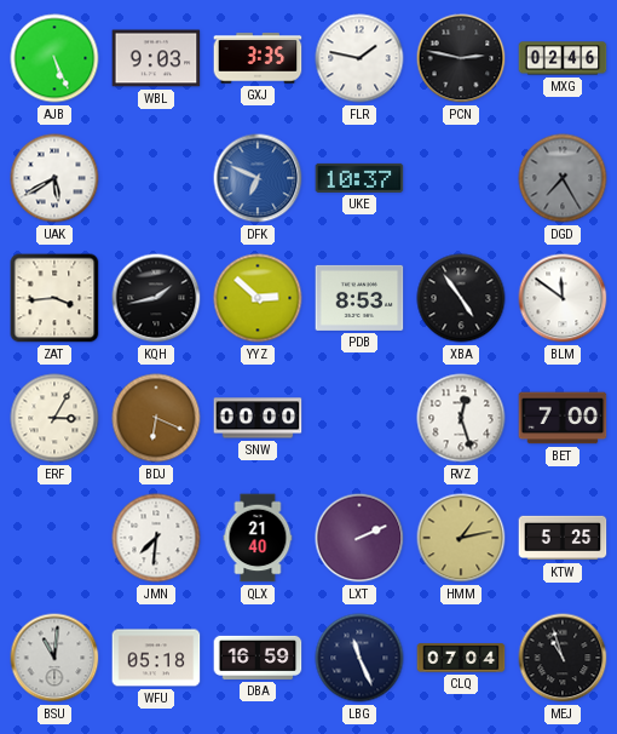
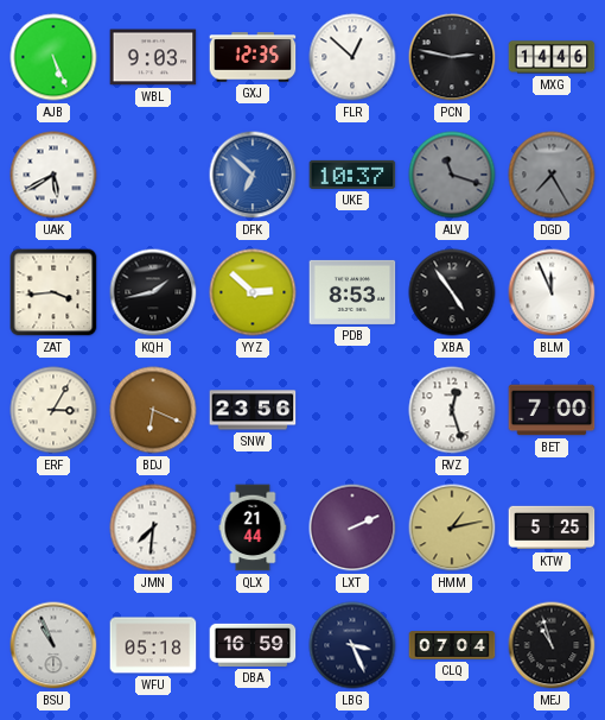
GXJ: 3:35 -> 12:35 (253, 57)
FLR: 1:47 -> 12:52 (352, 57)
MXG: 02:46 -> 14:46 (552, 57)
DFK: 6:49 -> 6:52 (253, 175)
ALV: none -> 11:18 (452, 175)
BLM: 11:51 -> 11:56 (552, 292)
SNW: 00:00 -> 23:56 (253, 410)
QLX: 21:40 -> 21:44 (253, 528)
BSU: 11:01 -> 10:56 (53, 645)
LBG: 11:26 -> 3:26 (352, 645)
